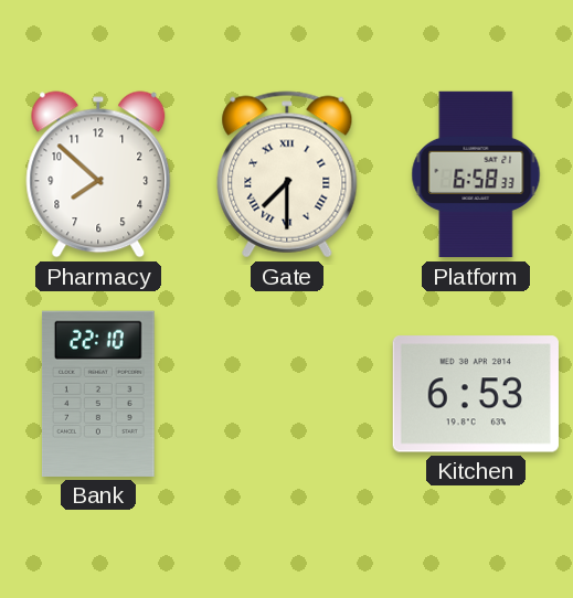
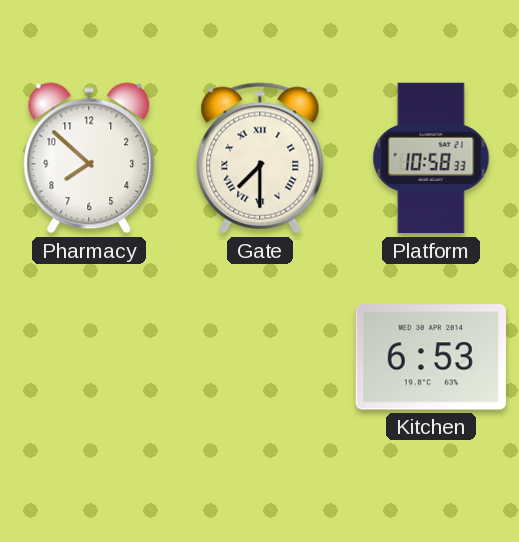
Platform: 6:58 -> 10:58 (431, 158)
Bank: 22:10 -> none (98, 394)
